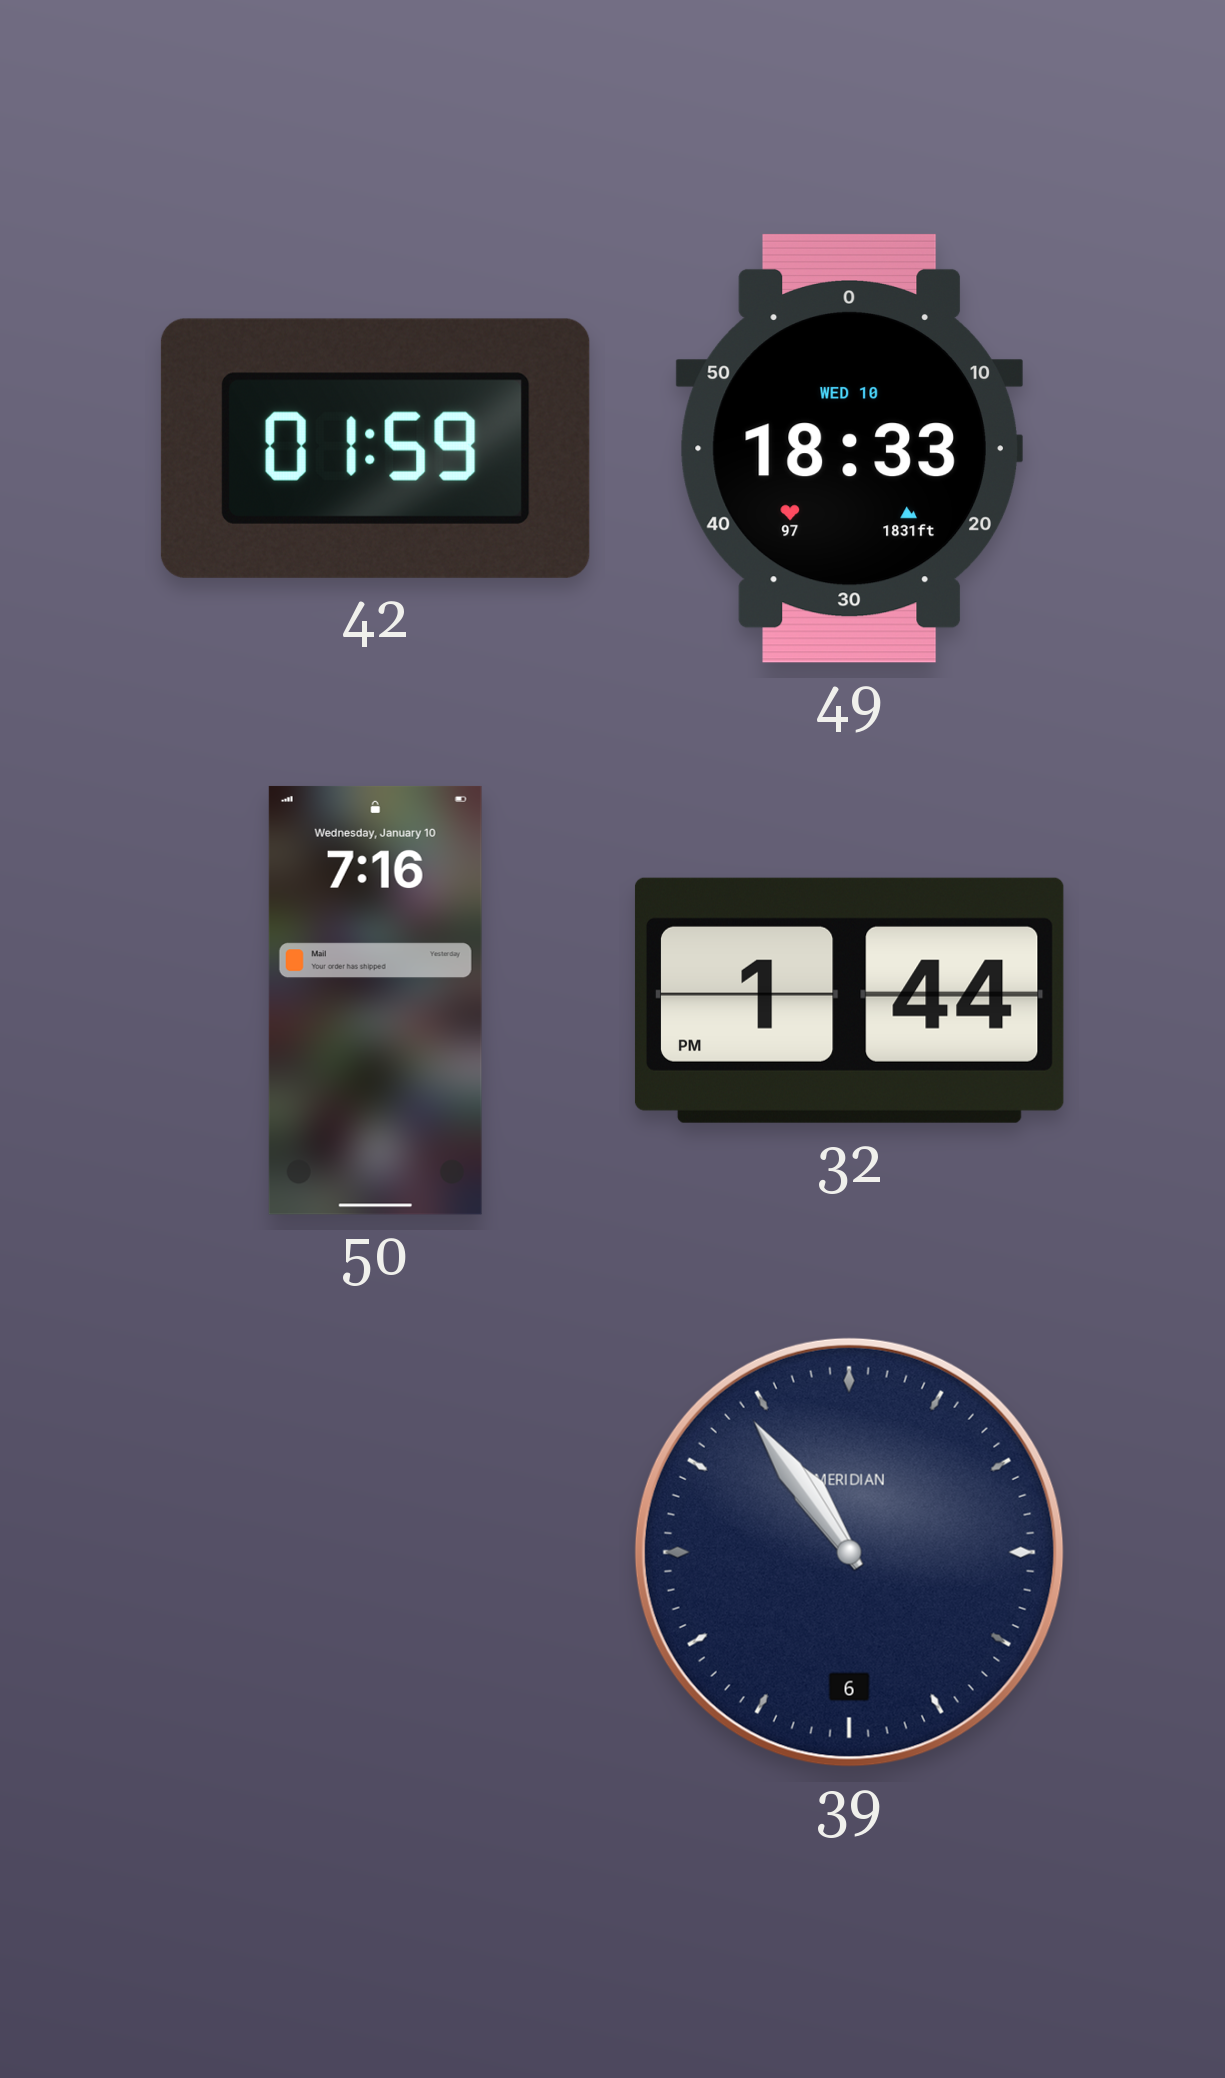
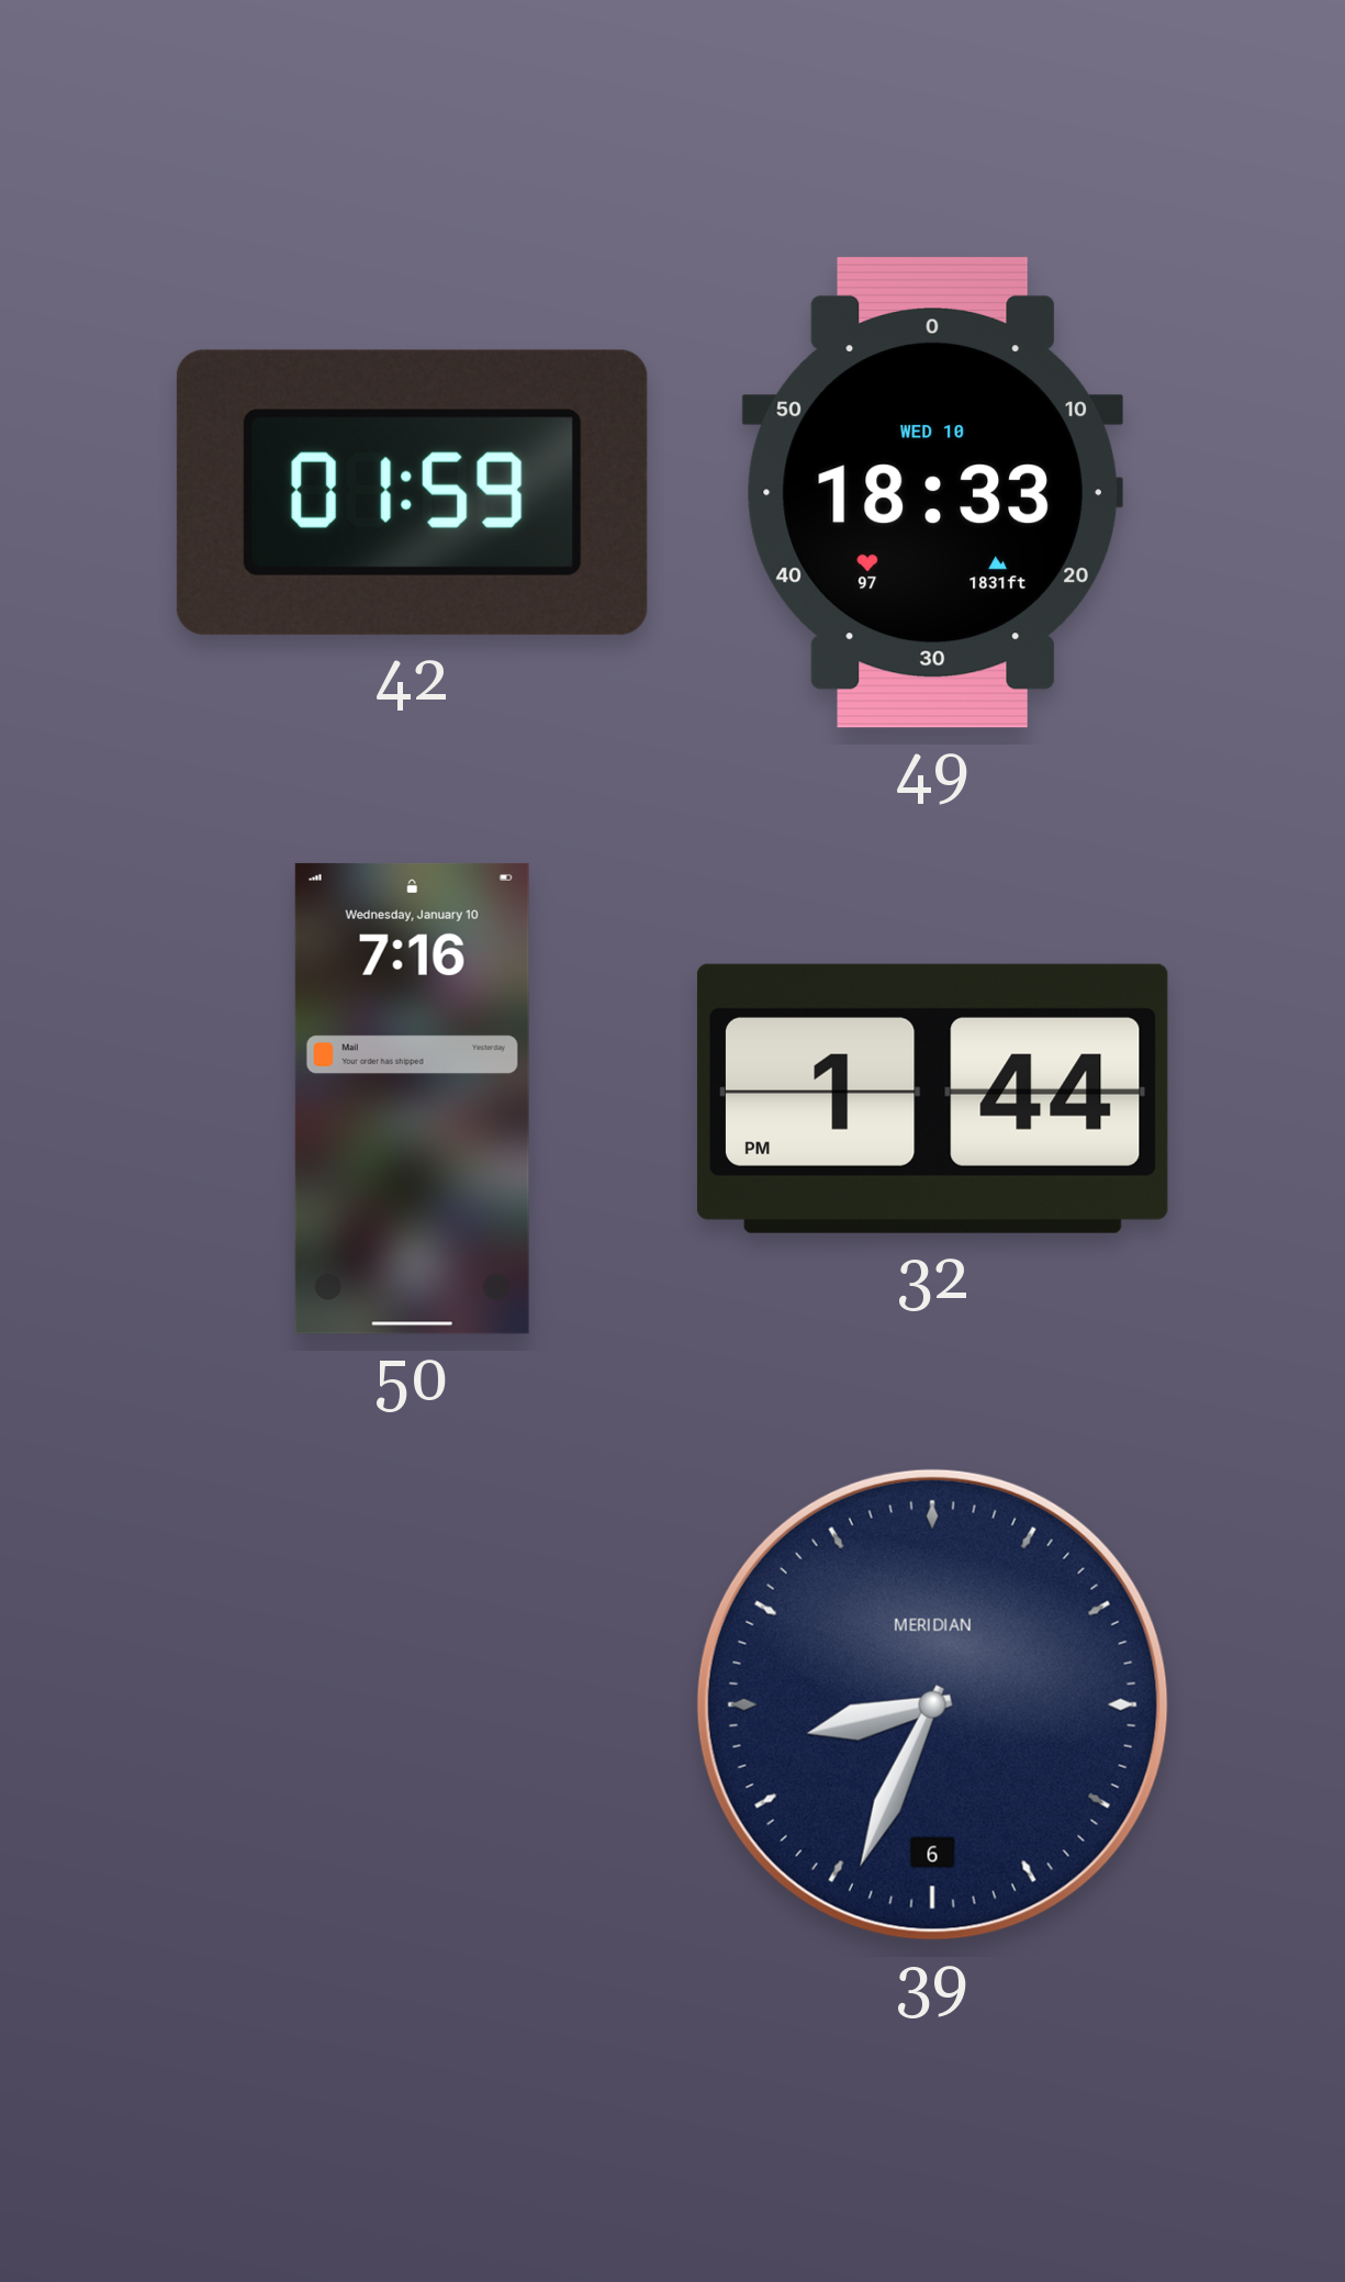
39: 10:54 -> 8:34 (932, 1704)
